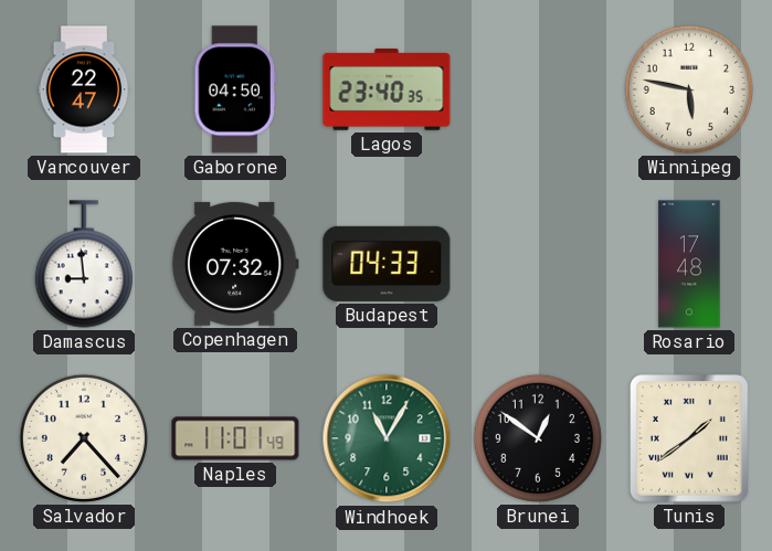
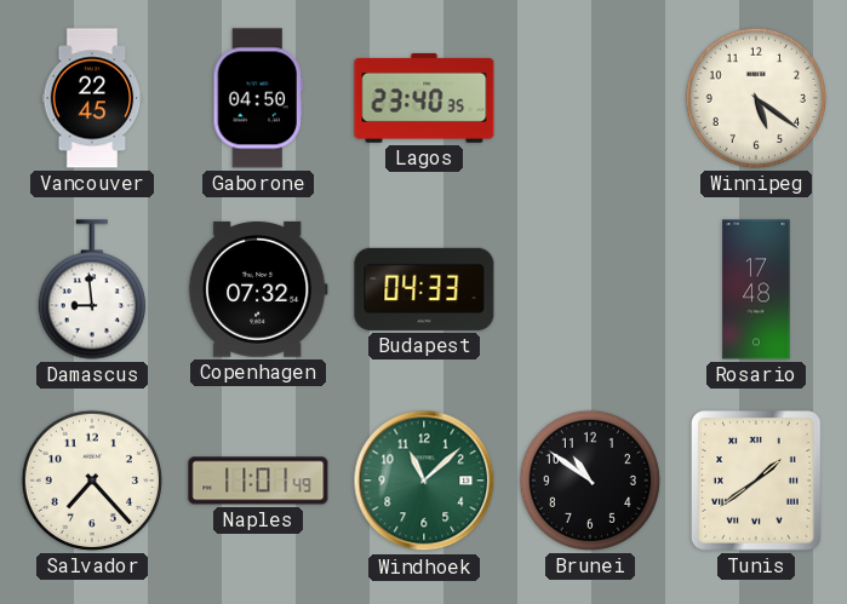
Vancouver: 22:47 -> 22:45 (92, 98)
Winnipeg: 5:47 -> 5:21 (756, 98)
Windhoek: 11:05 -> 11:08 (424, 481)
Brunei: 12:51 -> 10:51 (590, 481)
